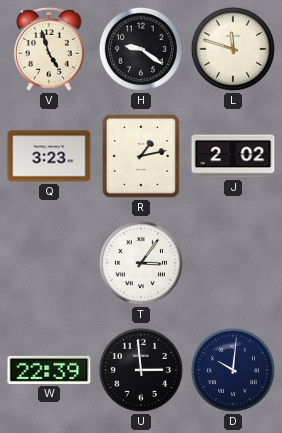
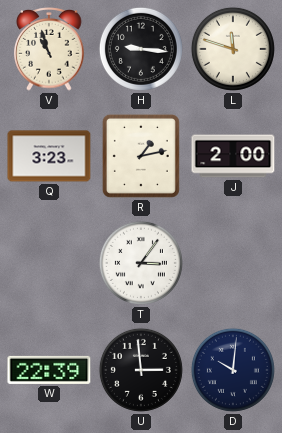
V: 4:57 -> 10:57 (49, 49)
H: 9:21 -> 9:16 (141, 49)
J: 2:02 -> 2:00 (233, 156)
